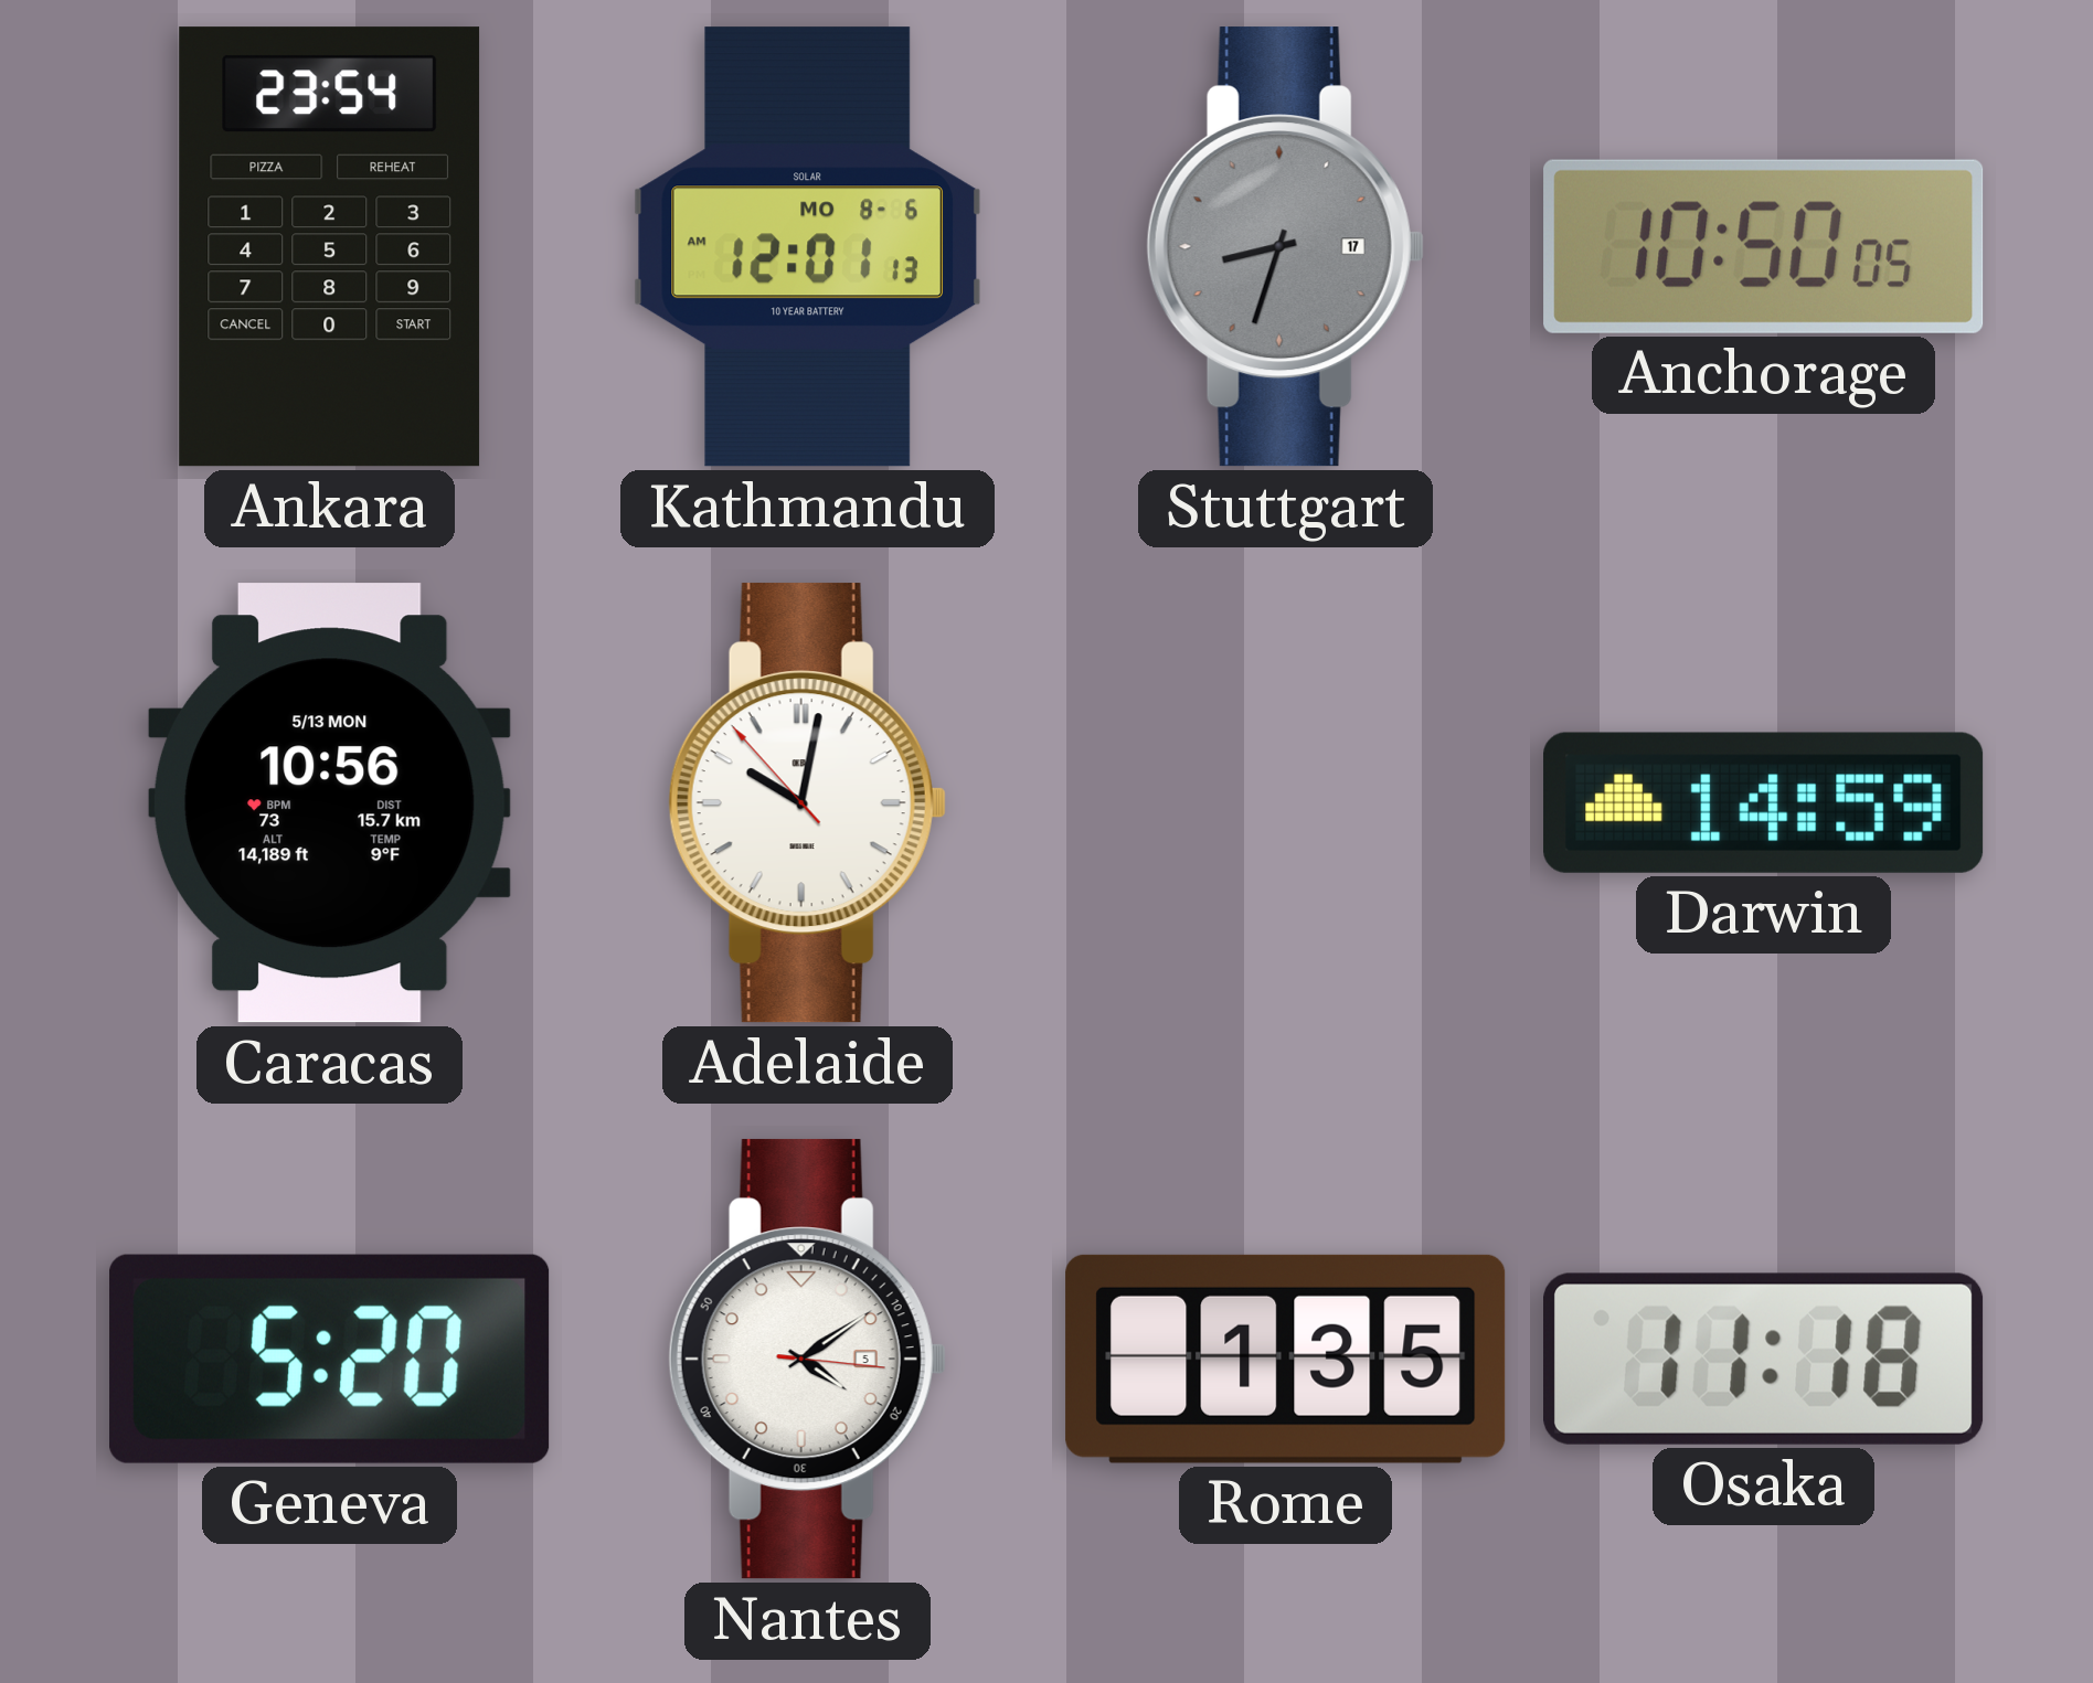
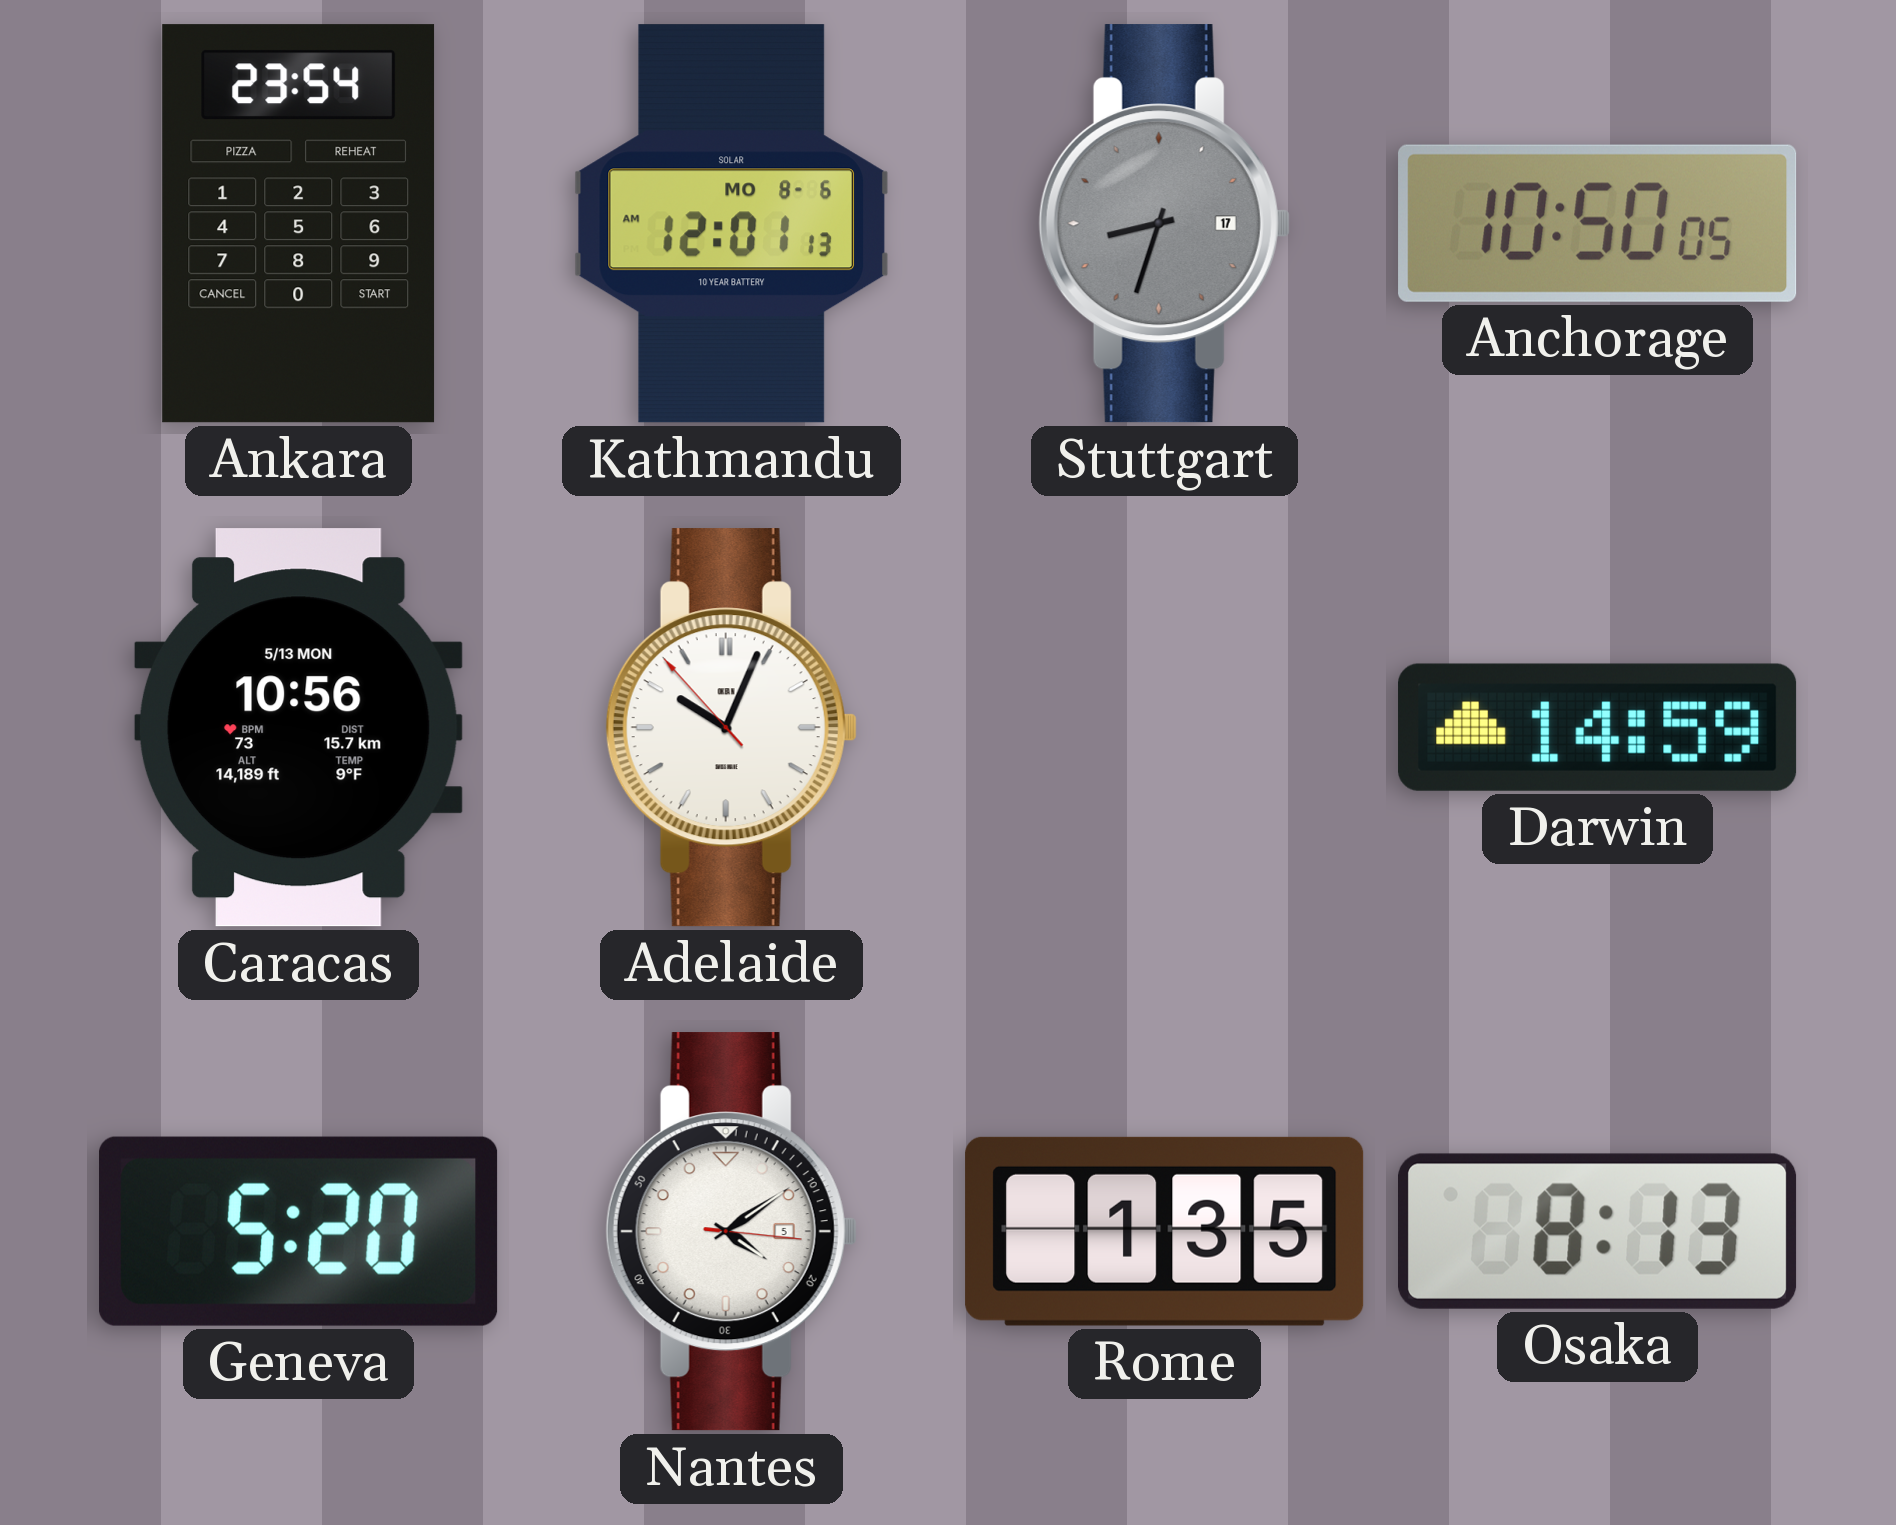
Adelaide: 10:01 -> 10:03 (731, 728)
Osaka: 11:18 -> 8:13 (1598, 1231)
